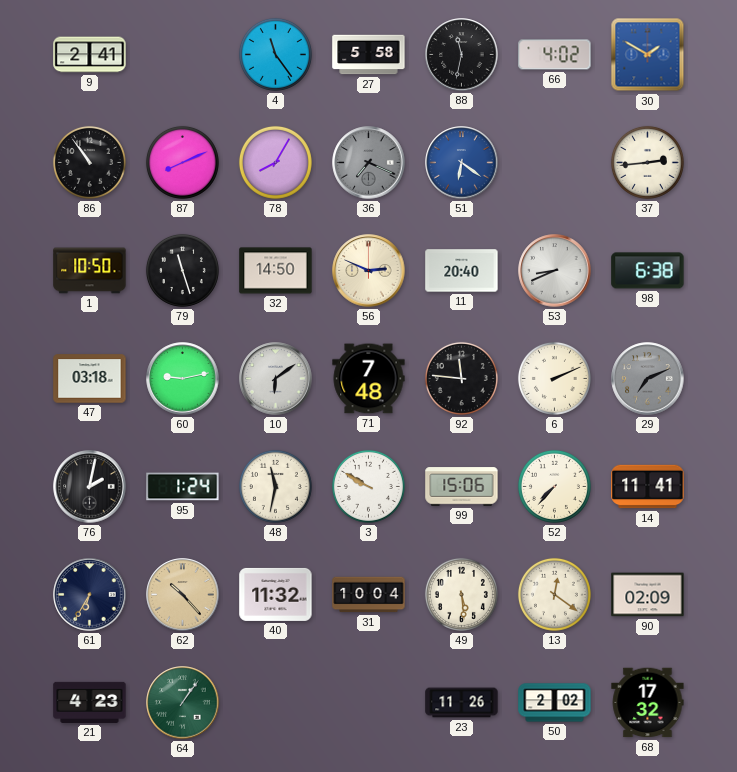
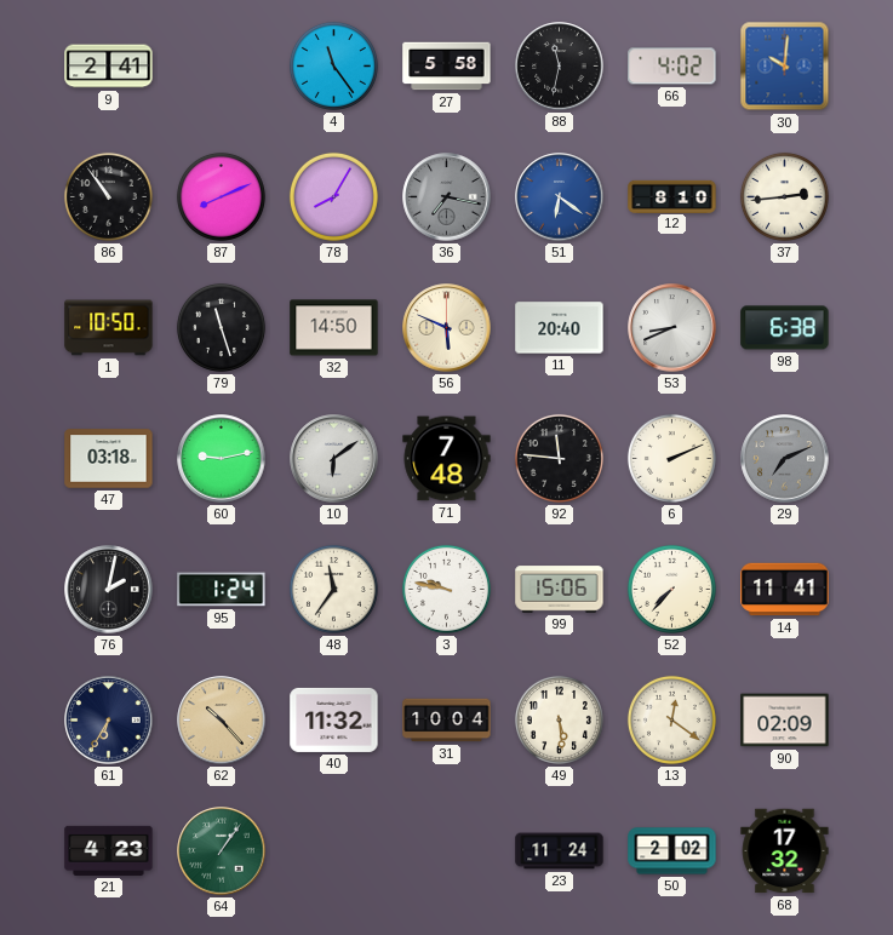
30: 1:50 -> 10:01 (785, 67)
36: 7:19 -> 7:17 (447, 197)
12: none -> 8:10 (672, 196)
56: 2:49 -> 5:49 (447, 328)
48: 11:32 -> 11:36 (333, 589)
3: 9:50 -> 9:47 (446, 589)
23: 11:26 -> 11:24 (560, 851)
